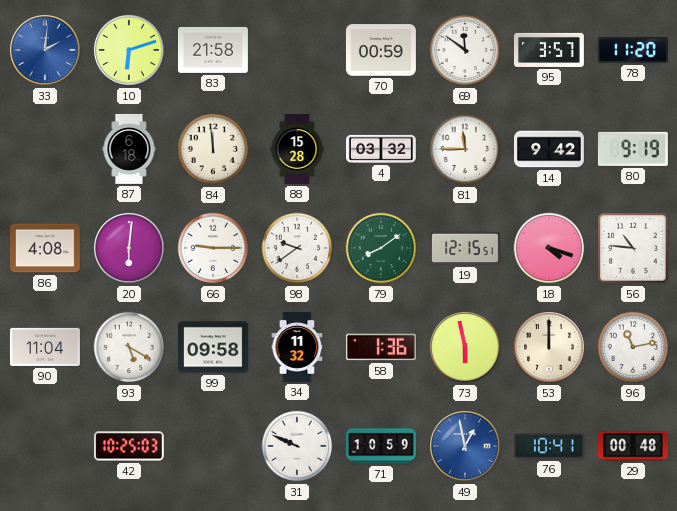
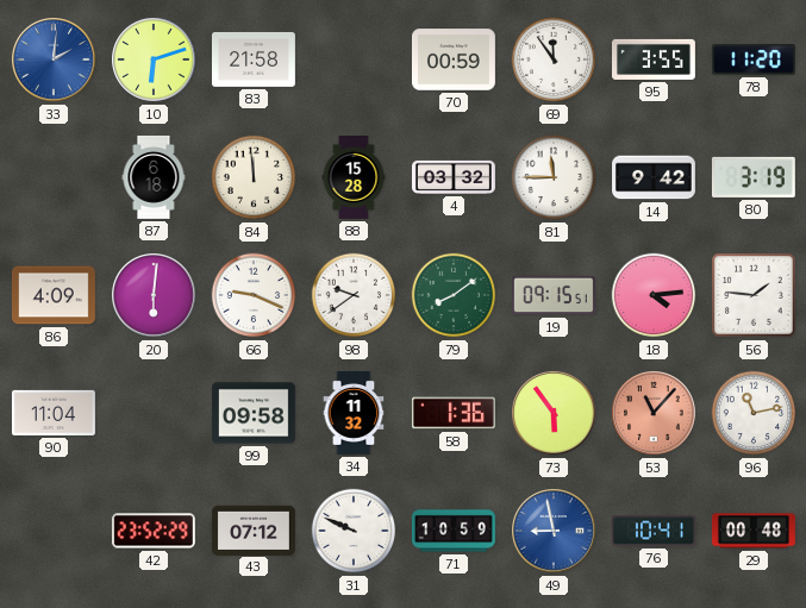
69: 11:51 -> 11:54 (554, 59)
95: 3:57 -> 3:55 (654, 59)
80: 9:19 -> 3:19 (754, 177)
86: 4:08 -> 4:09 (54, 295)
66: 9:15 -> 9:19 (254, 295)
19: 12:15 -> 09:15 (554, 295)
18: 4:18 -> 4:14 (654, 295)
56: 10:46 -> 1:46 (754, 295)
93: 5:20 -> none (129, 347)
73: 5:58 -> 5:54 (555, 414)
53: 12:00 -> 11:07 (655, 414)
53 dial: cream -> salmon (655, 414)
42: 10:25 -> 23:52 (154, 531)
43: none -> 07:12 (254, 529)
49: 12:58 -> 8:58 (555, 532)
